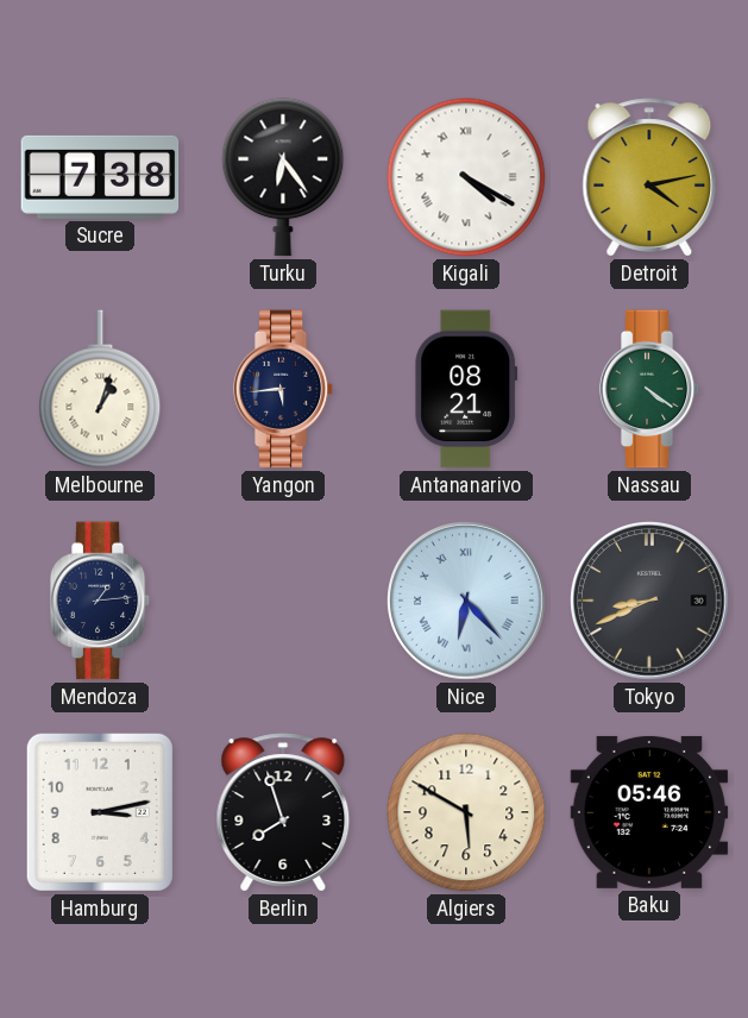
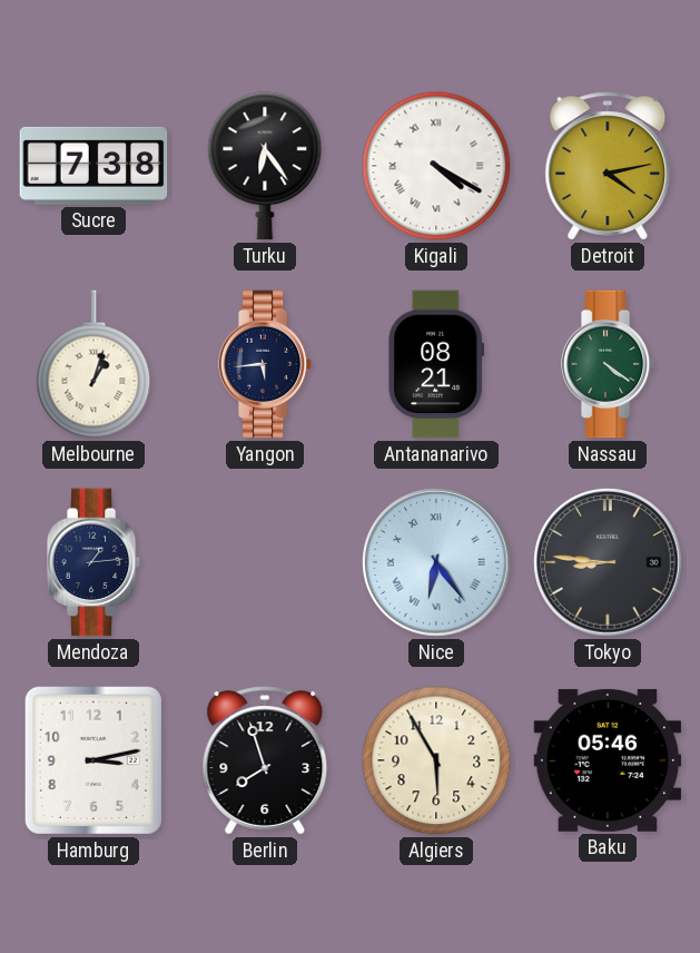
Nice: 6:23 -> 6:24 (436, 562)
Tokyo: 8:41 -> 8:46 (608, 562)
Algiers: 5:50 -> 5:55 (436, 760)
